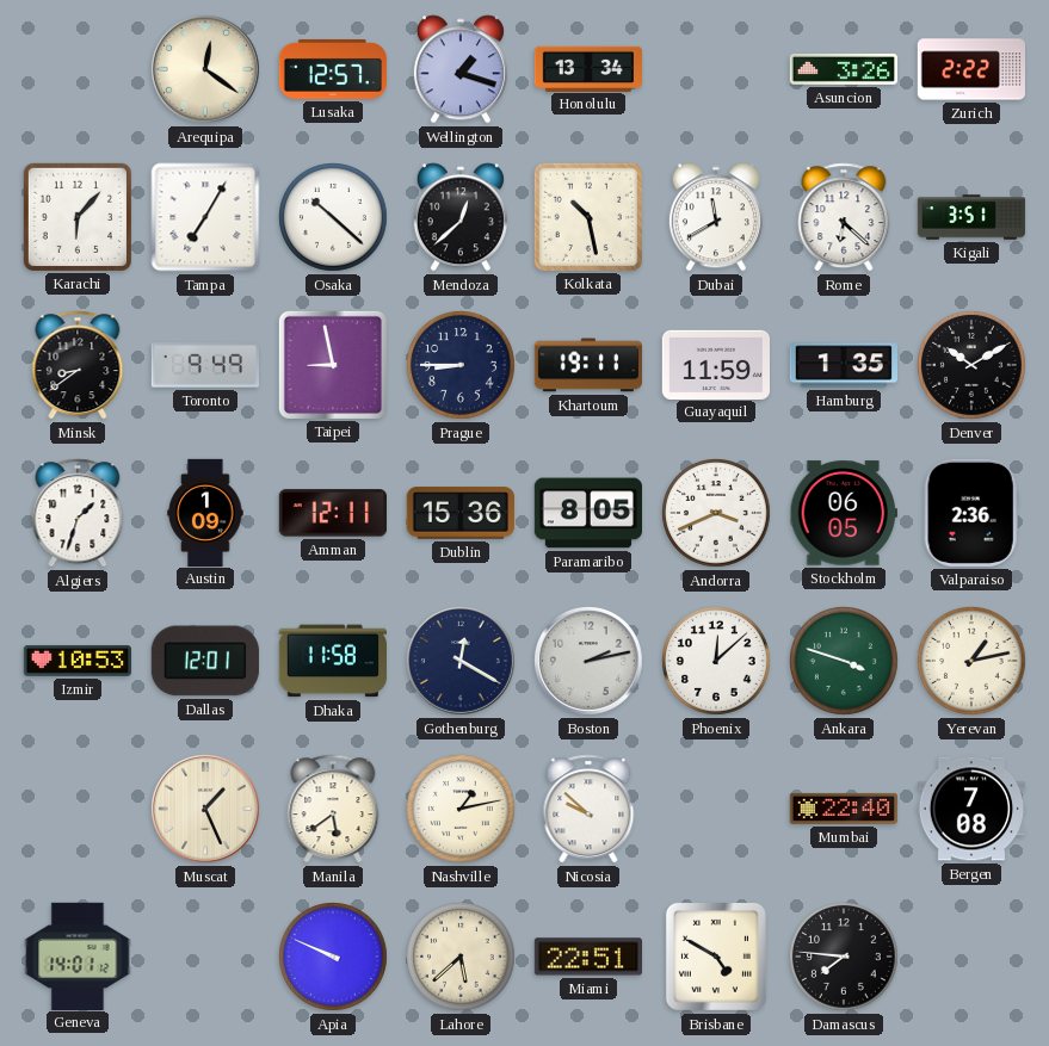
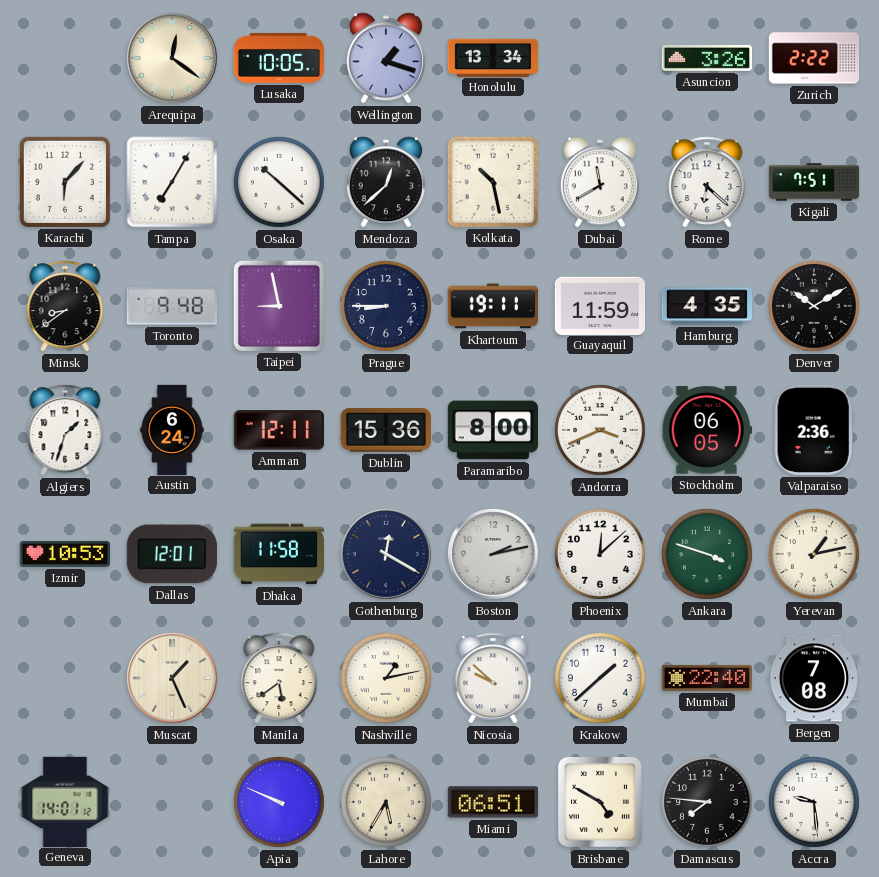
Lusaka: 12:57 -> 10:05 (278, 58)
Kigali: 3:51 -> 7:51 (814, 182)
Toronto: 9:49 -> 9:48 (171, 306)
Hamburg: 1:35 -> 4:35 (706, 306)
Austin: 1:09 -> 6:24 (172, 429)
Paramaribo: 8:05 -> 8:00 (492, 430)
Krakow: none -> 1:38 (601, 679)
Lahore: 5:38 -> 5:35 (387, 803)
Miami: 22:51 -> 06:51 (492, 802)
Accra: none -> 9:29 (815, 803)
